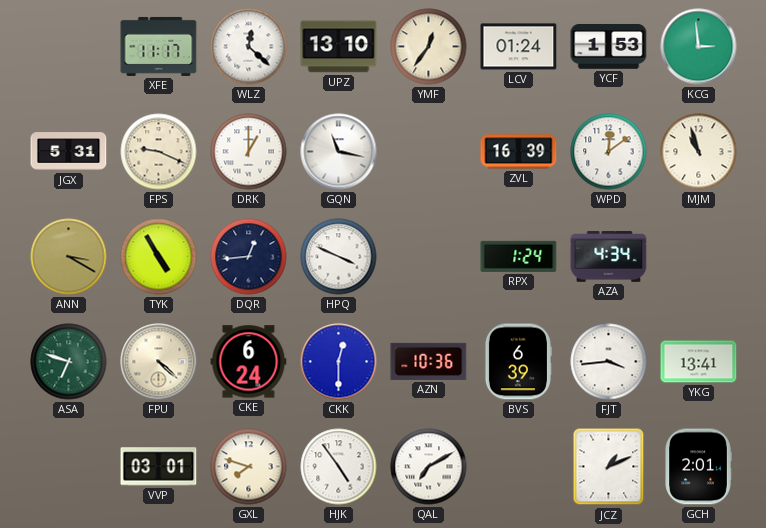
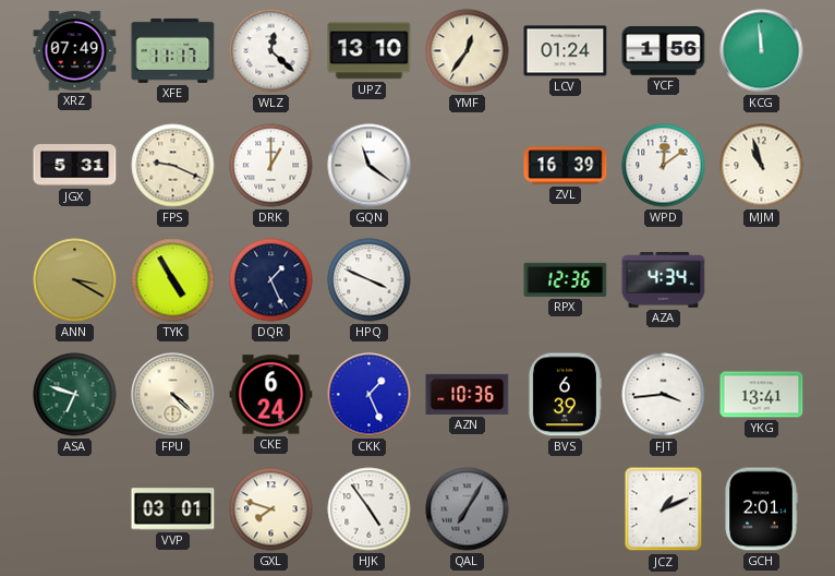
XRZ: none -> 07:49 (75, 51)
YCF: 1:53 -> 1:56 (664, 51)
KCG: 2:59 -> 11:59 (762, 51)
GQN: 11:17 -> 11:21 (370, 166)
DQR: 12:44 -> 1:26 (271, 280)
RPX: 1:24 -> 12:36 (566, 279)
CKK: 12:30 -> 1:26 (370, 395)
QAL: 7:10 -> 7:05 (468, 509)
QAL dial: white -> grey (468, 509)
